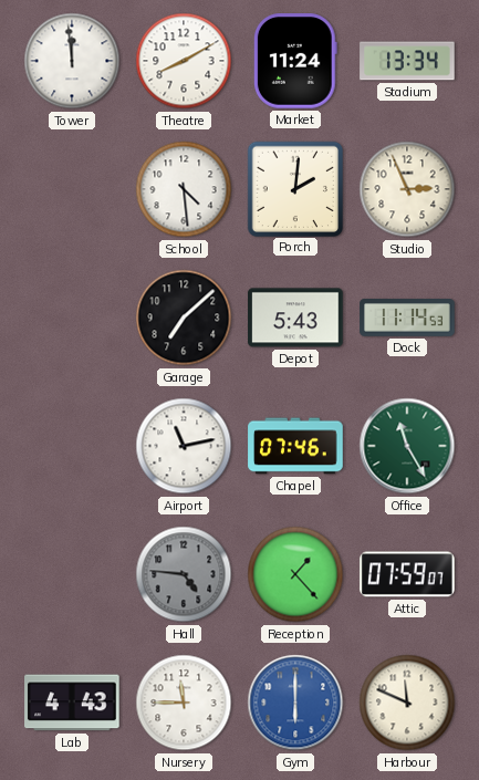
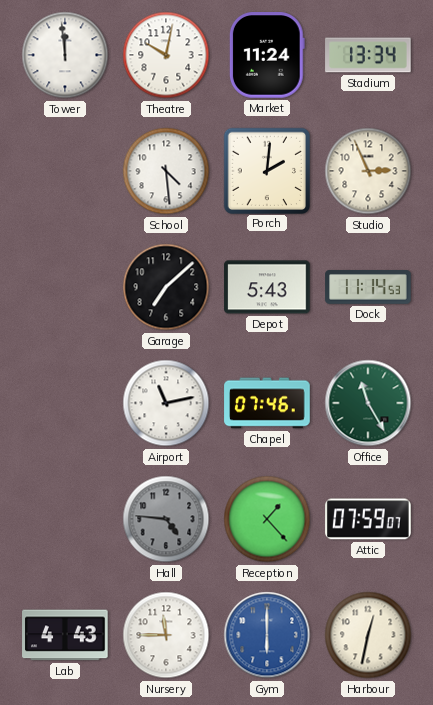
Theatre: 8:10 -> 10:02 (166, 55)
Harbour: 11:49 -> 12:32 (368, 635)
